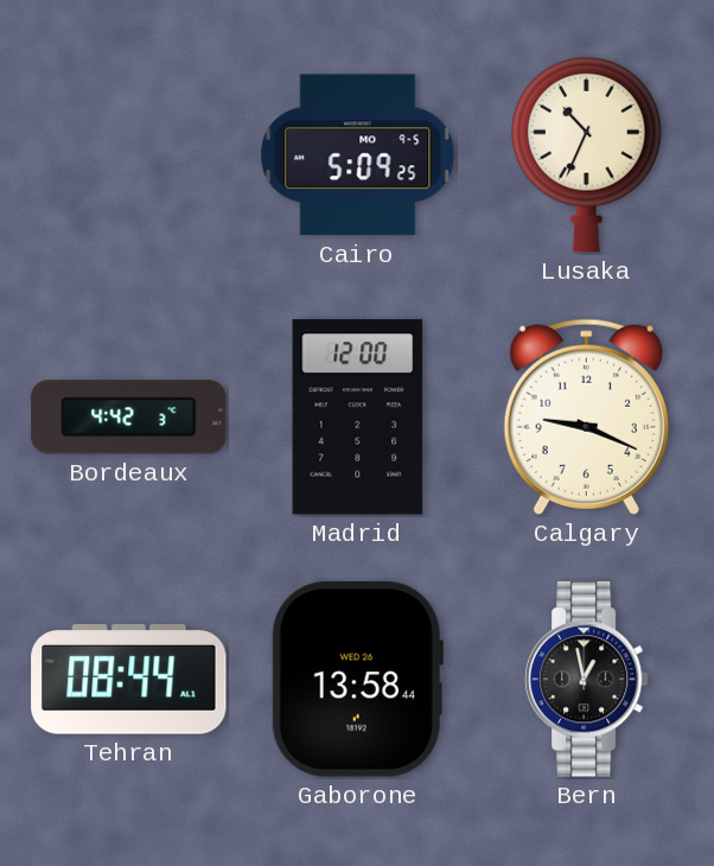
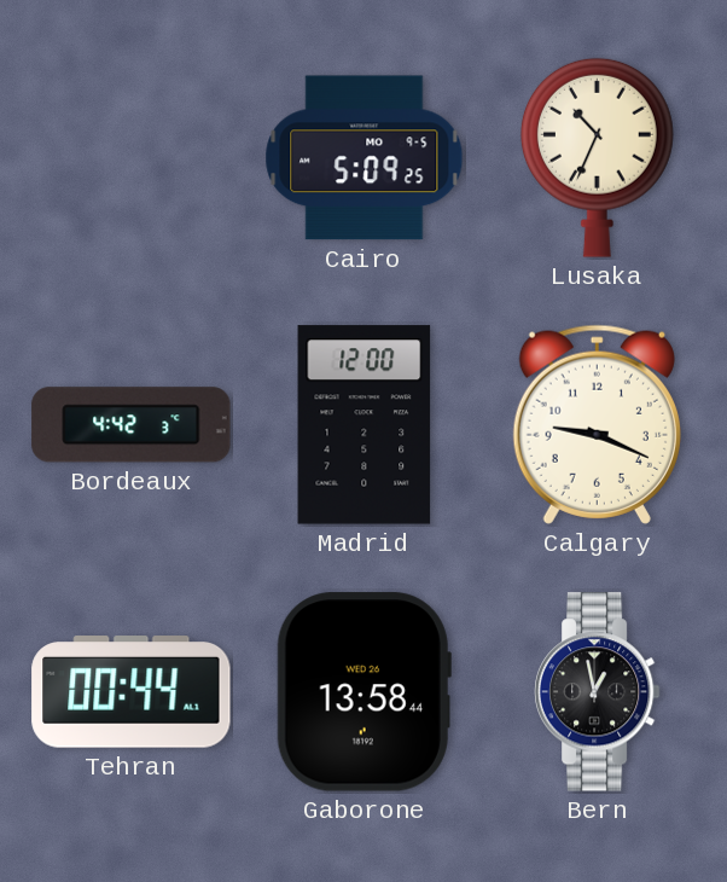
Tehran: 08:44 -> 00:44 (132, 692)
